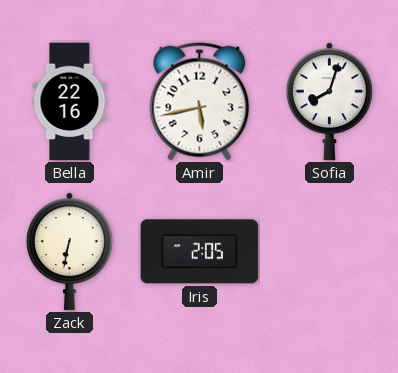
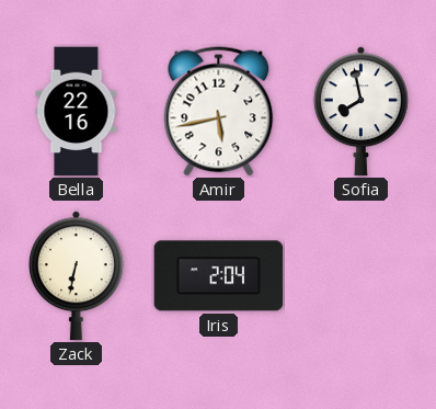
Sofia: 8:03 -> 7:58 (360, 112)
Iris: 2:05 -> 2:04 (219, 276)
